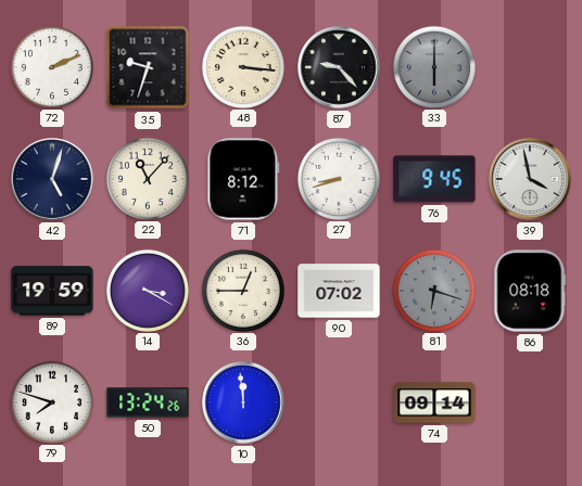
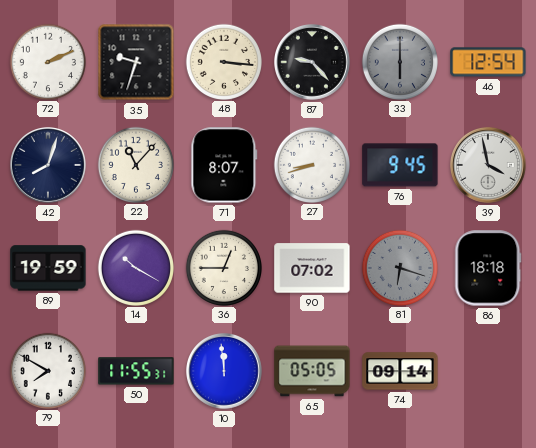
46: none -> 12:54 (488, 62)
42: 5:03 -> 8:03 (49, 166)
71: 8:12 -> 8:07 (224, 165)
14: 3:20 -> 10:20 (135, 267)
86: 08:18 -> 18:18 (488, 268)
79: 7:48 -> 7:50 (47, 370)
50: 13:24 -> 11:55 (136, 371)
65: none -> 05:05 (312, 371)
